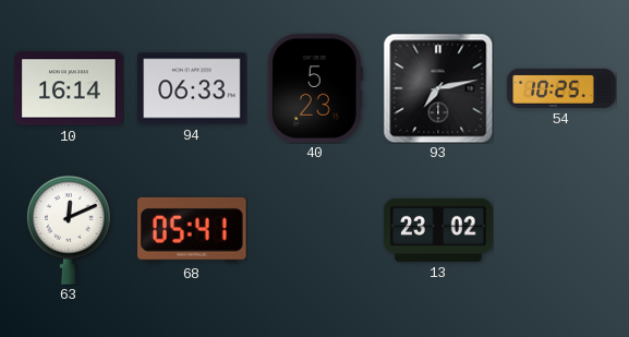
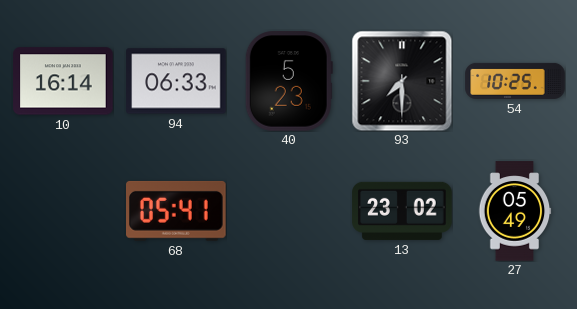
93: 7:13 -> 7:30 (402, 81)
63: 12:11 -> none (69, 230)
27: none -> 05:49 (515, 211)
